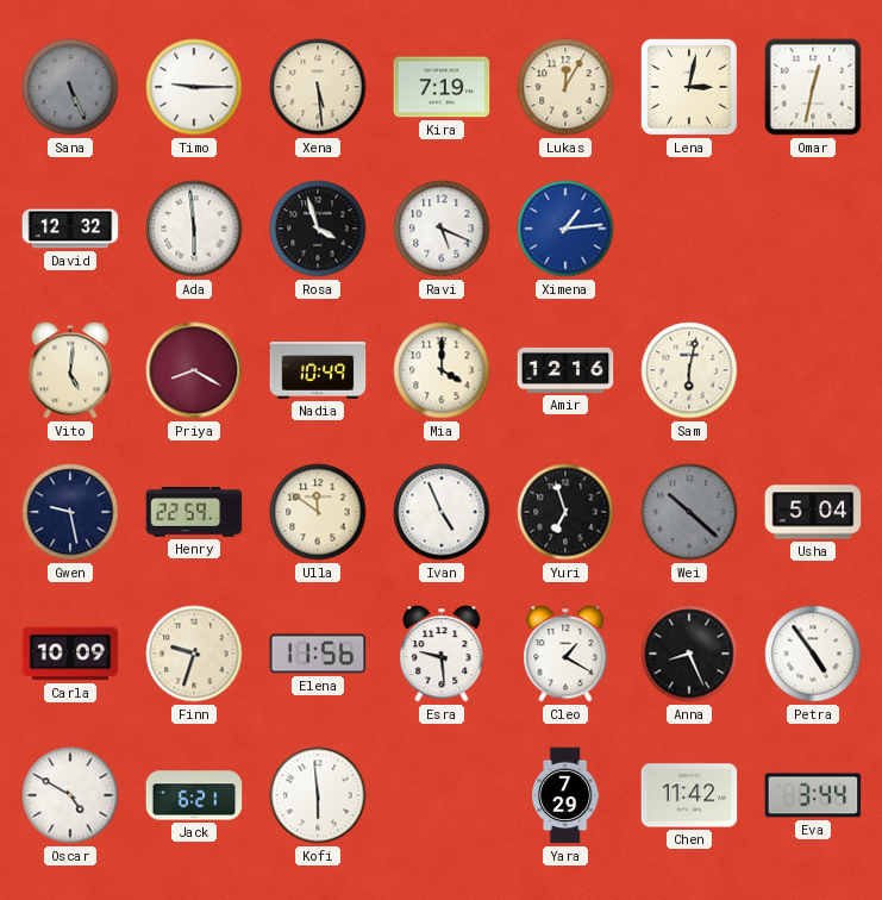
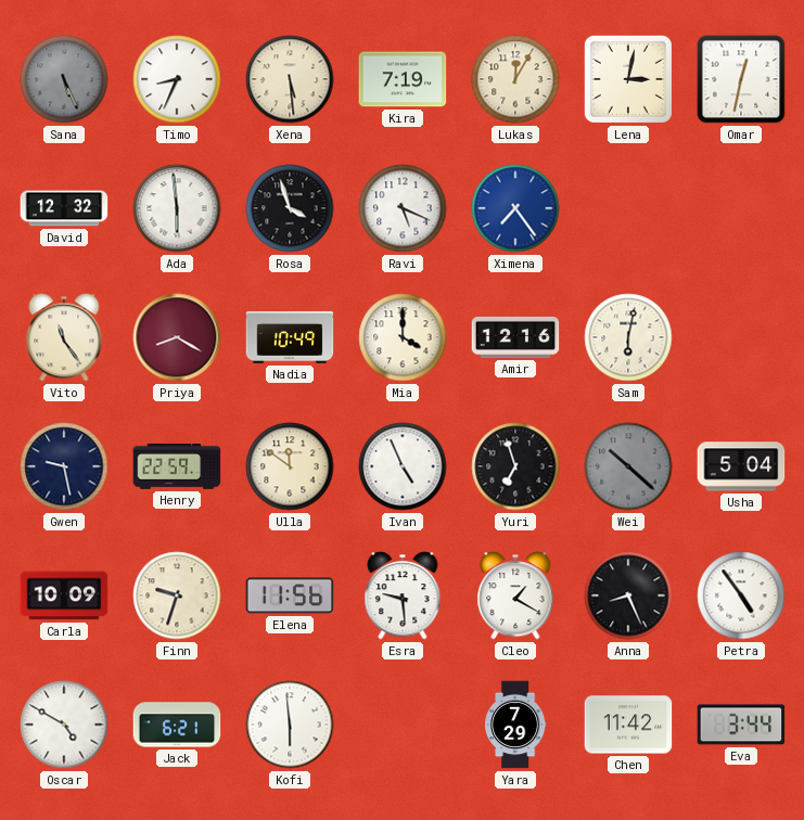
Timo: 9:15 -> 8:34 (177, 79)
Ximena: 1:14 -> 7:24 (515, 208)
Vito: 5:01 -> 11:24 (64, 337)
